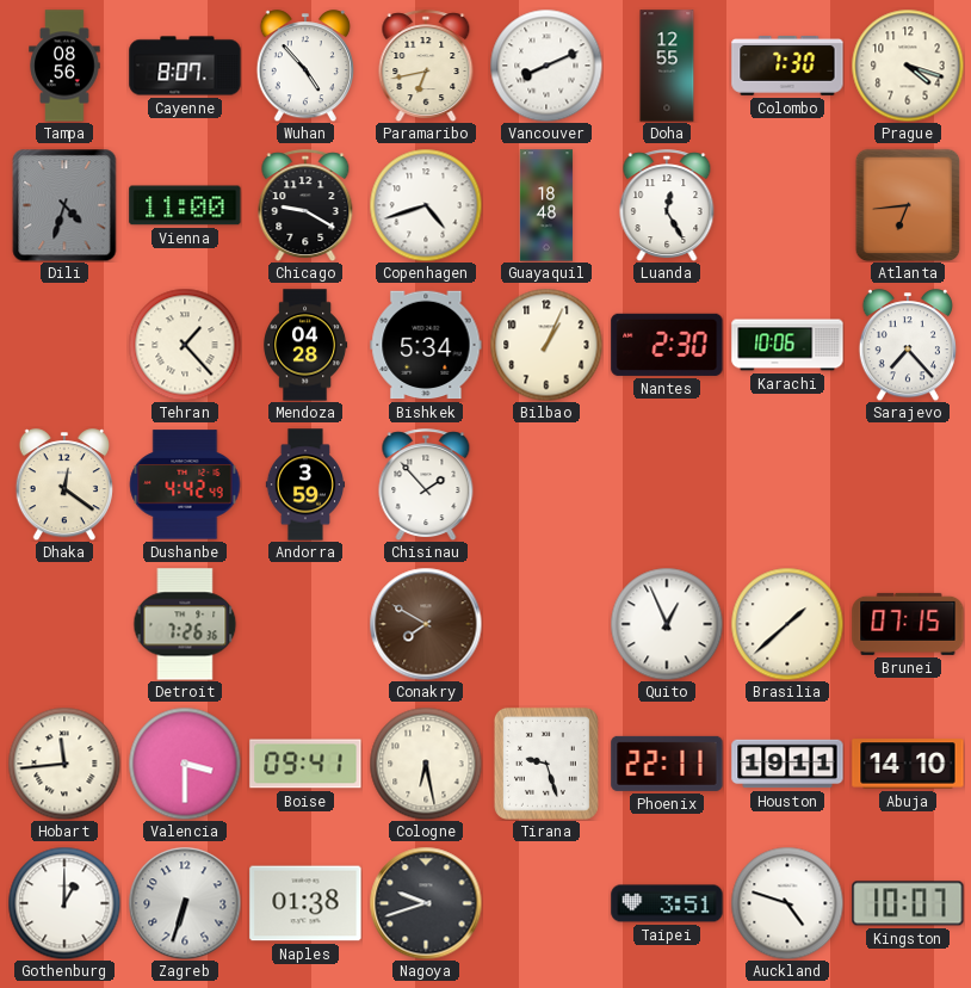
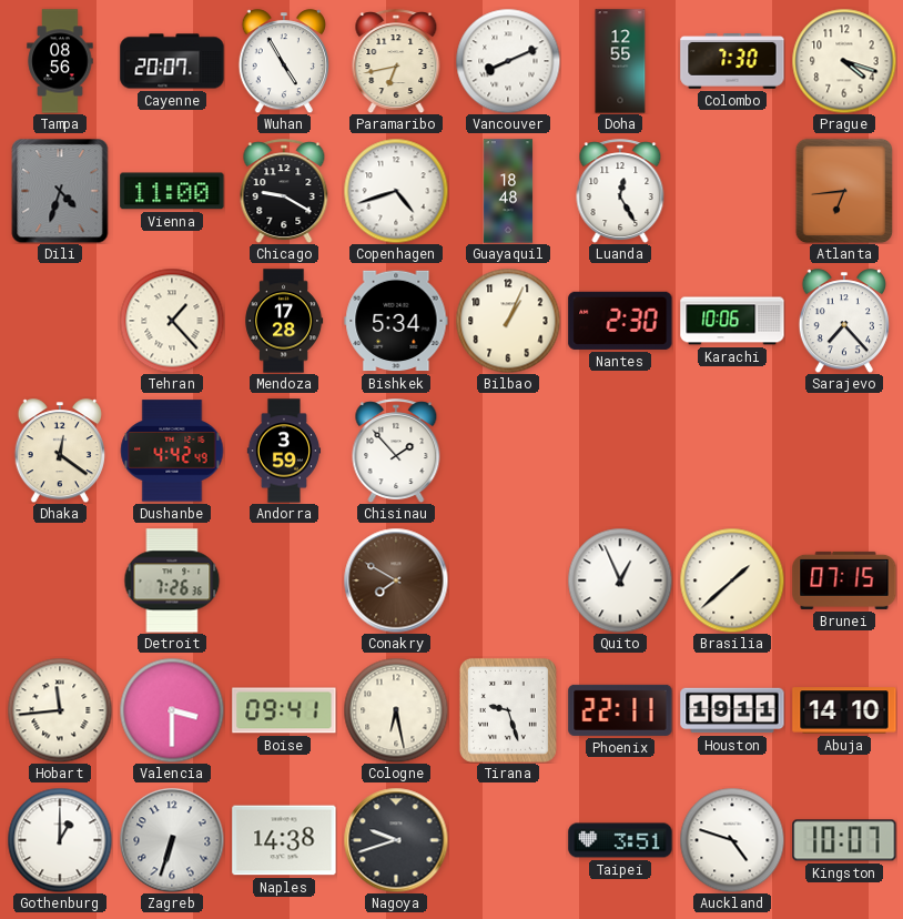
Cayenne: 8:07 -> 20:07 (172, 61)
Wuhan: 4:53 -> 4:55 (284, 61)
Mendoza: 04:28 -> 17:28 (285, 321)
Naples: 01:38 -> 14:38 (284, 840)
